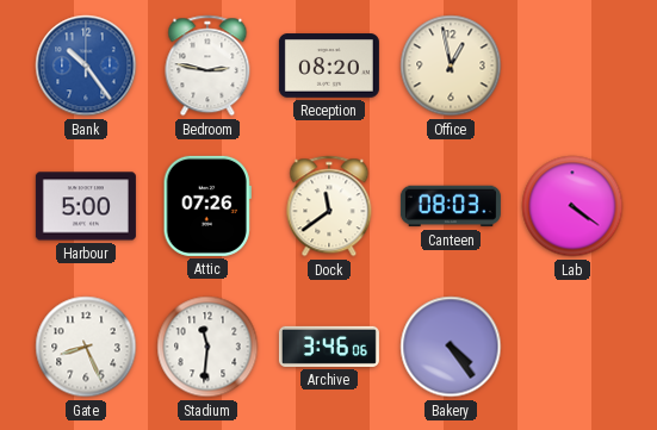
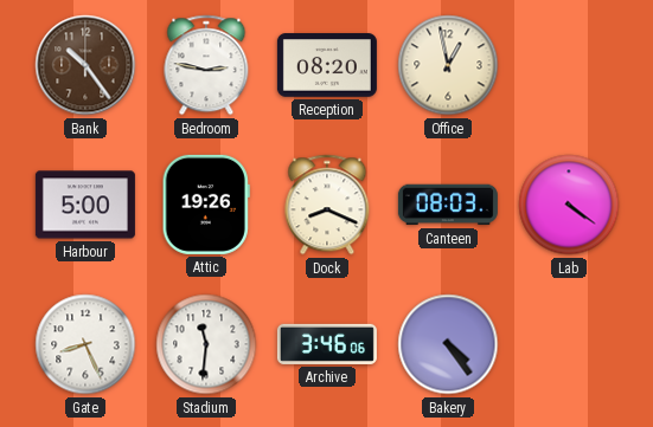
Bank dial: blue -> brown (85, 65)
Attic: 07:26 -> 19:26 (206, 205)
Dock: 11:39 -> 8:19 (327, 205)
